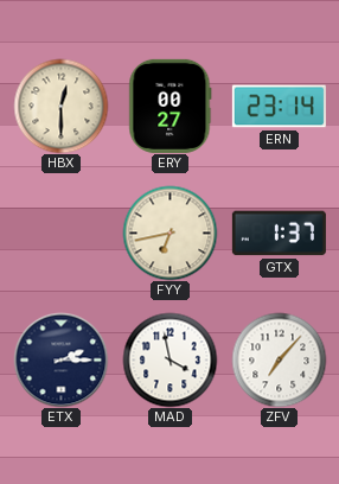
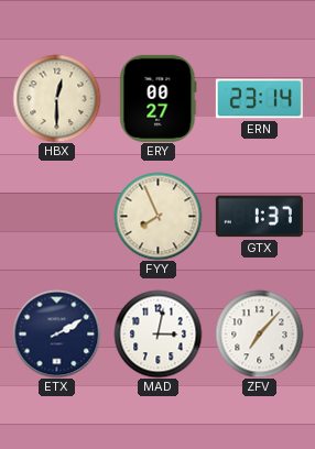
FYY: 6:43 -> 7:56 (157, 216)
ETX: 2:15 -> 2:10 (56, 333)
MAD: 3:58 -> 3:02 (157, 333)
